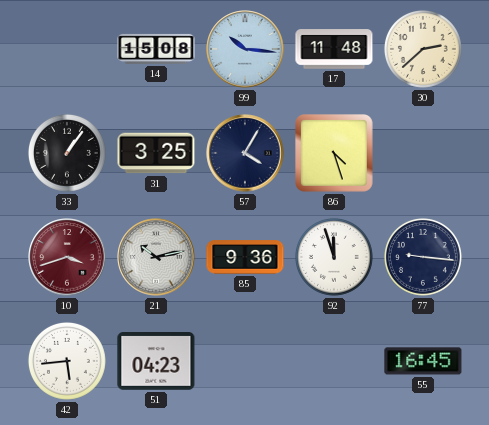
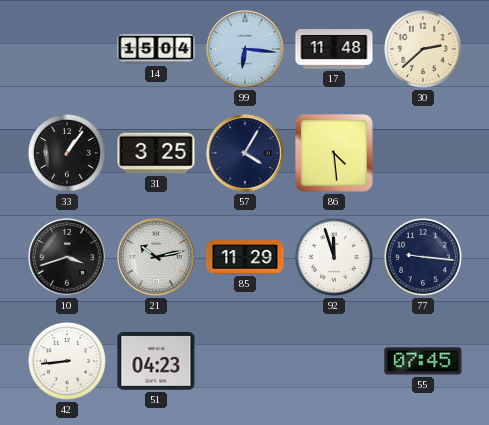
14: 15:08 -> 15:04 (156, 49)
99: 10:16 -> 6:16 (245, 49)
86: 4:27 -> 4:29 (335, 154)
10 dial: burgundy -> black (67, 257)
85: 9:36 -> 11:29 (245, 257)
42: 5:44 -> 8:44 (67, 361)
55: 16:45 -> 07:45 (423, 361)
